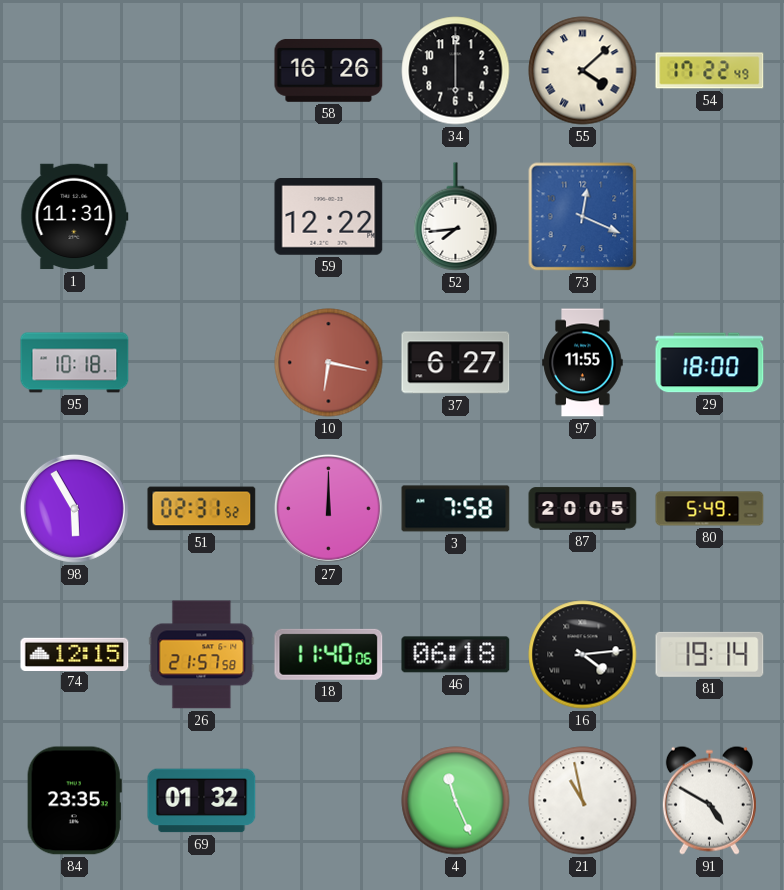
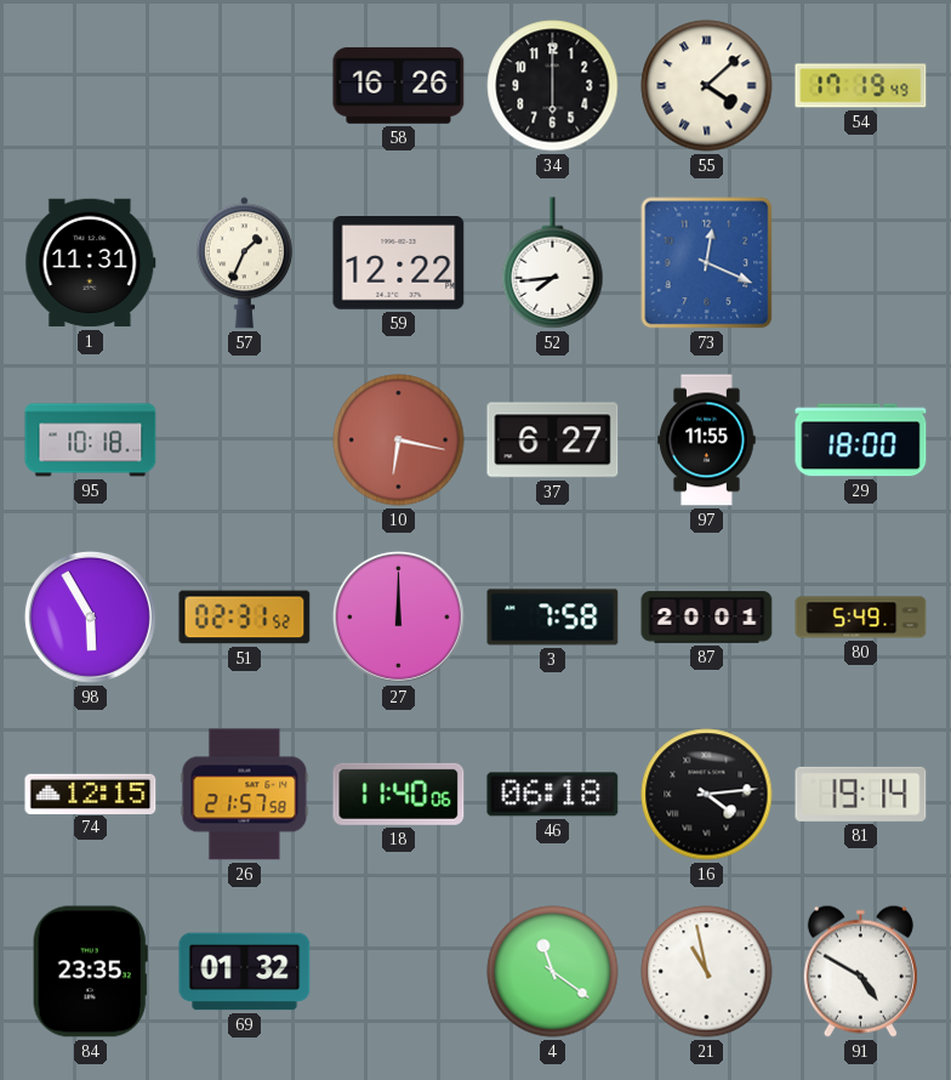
54: 17:22 -> 17:19 (861, 86)
57: none -> 1:34 (244, 263)
87: 20:05 -> 20:01 (707, 618)
4: 11:26 -> 11:21 (553, 972)
